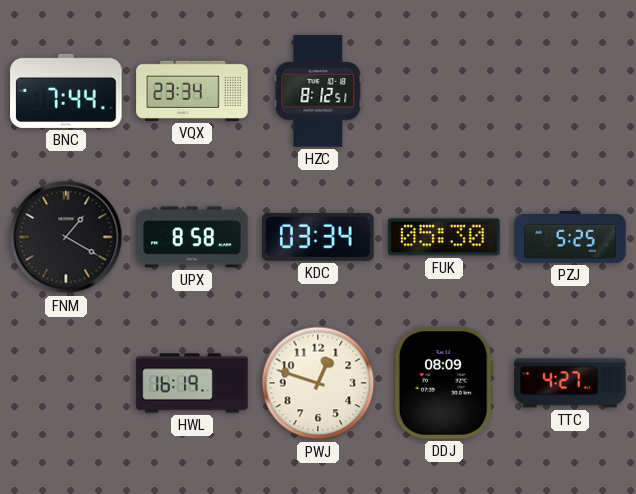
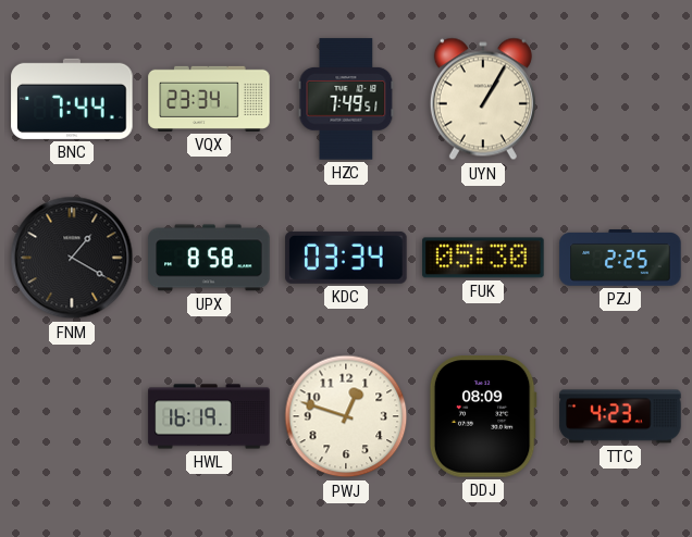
HZC: 8:12 -> 7:49 (346, 99)
UYN: none -> 1:05 (483, 99)
PZJ: 5:25 -> 2:25 (620, 259)
TTC: 4:27 -> 4:23 (620, 416)
